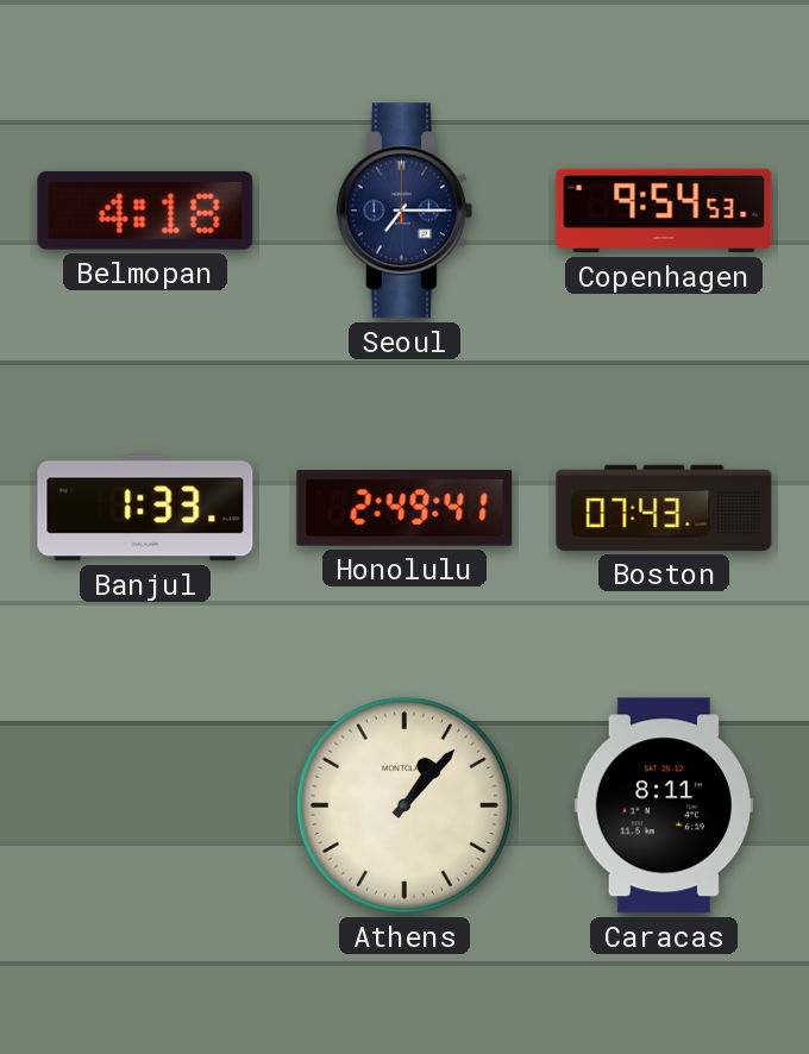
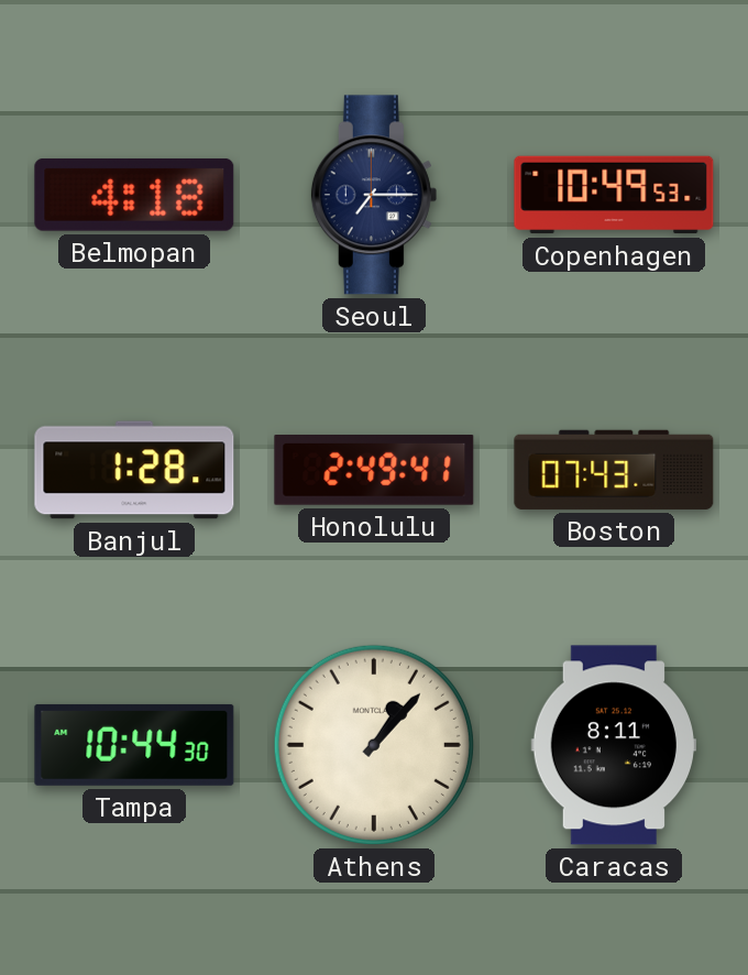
Copenhagen: 9:54 -> 10:49 (614, 195)
Banjul: 1:33 -> 1:28 (134, 470)
Tampa: none -> 10:44 (134, 745)
